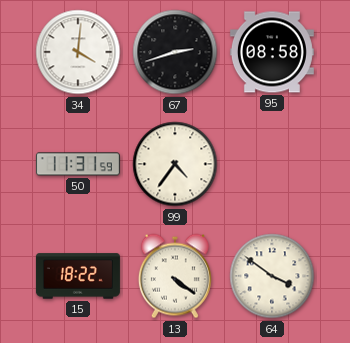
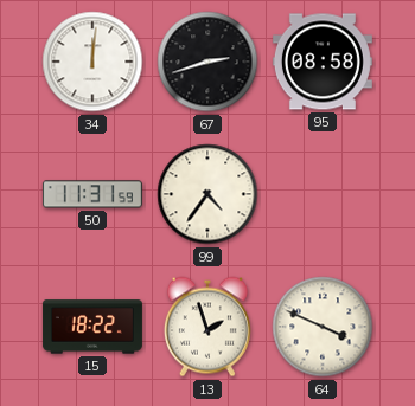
34: 4:01 -> 12:01 (92, 62)
13: 4:21 -> 1:57 (207, 327)
64: 3:51 -> 3:49 (323, 327)
